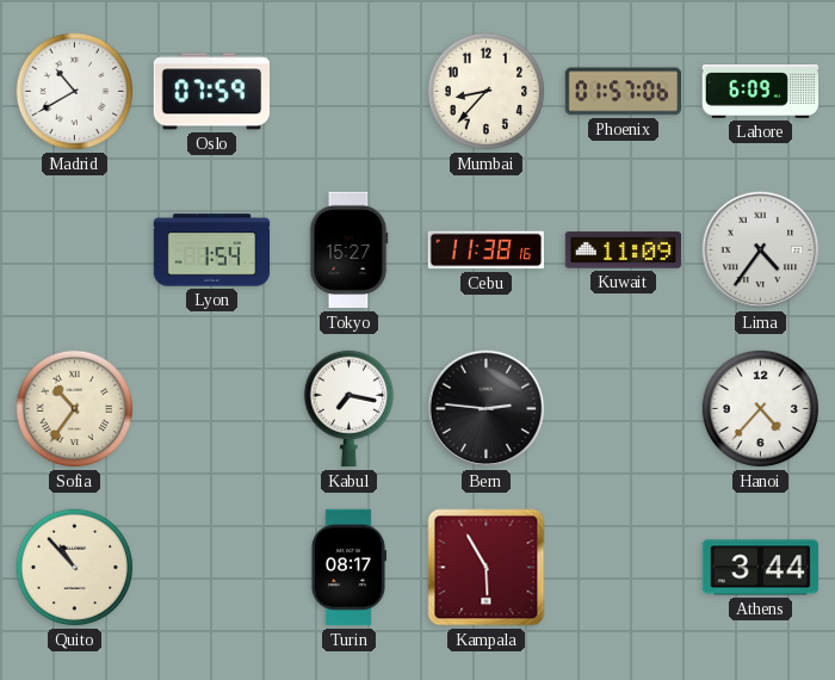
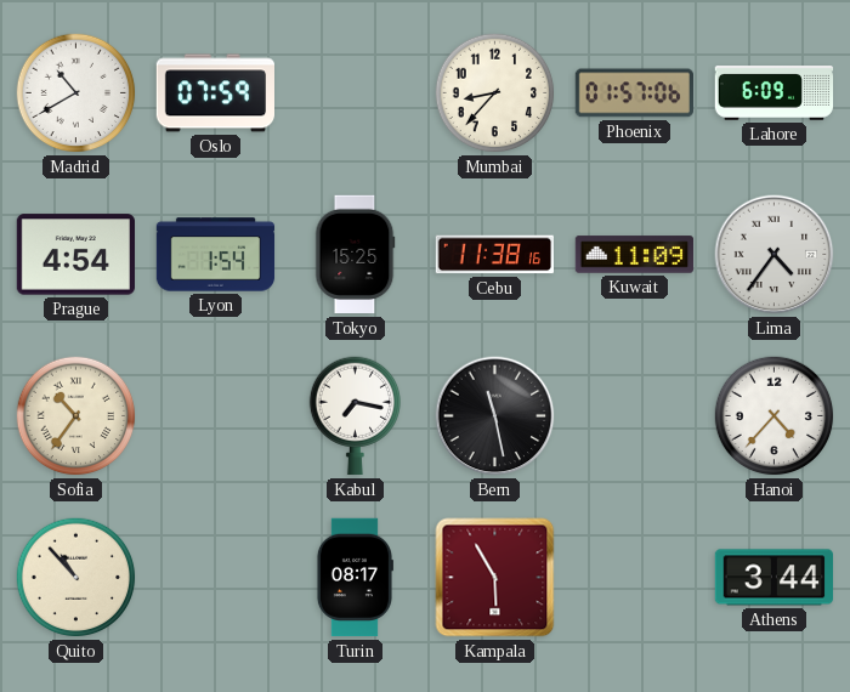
Prague: none -> 4:54 (75, 255)
Tokyo: 15:27 -> 15:25 (355, 255)
Bern: 2:46 -> 11:28 (495, 416)
